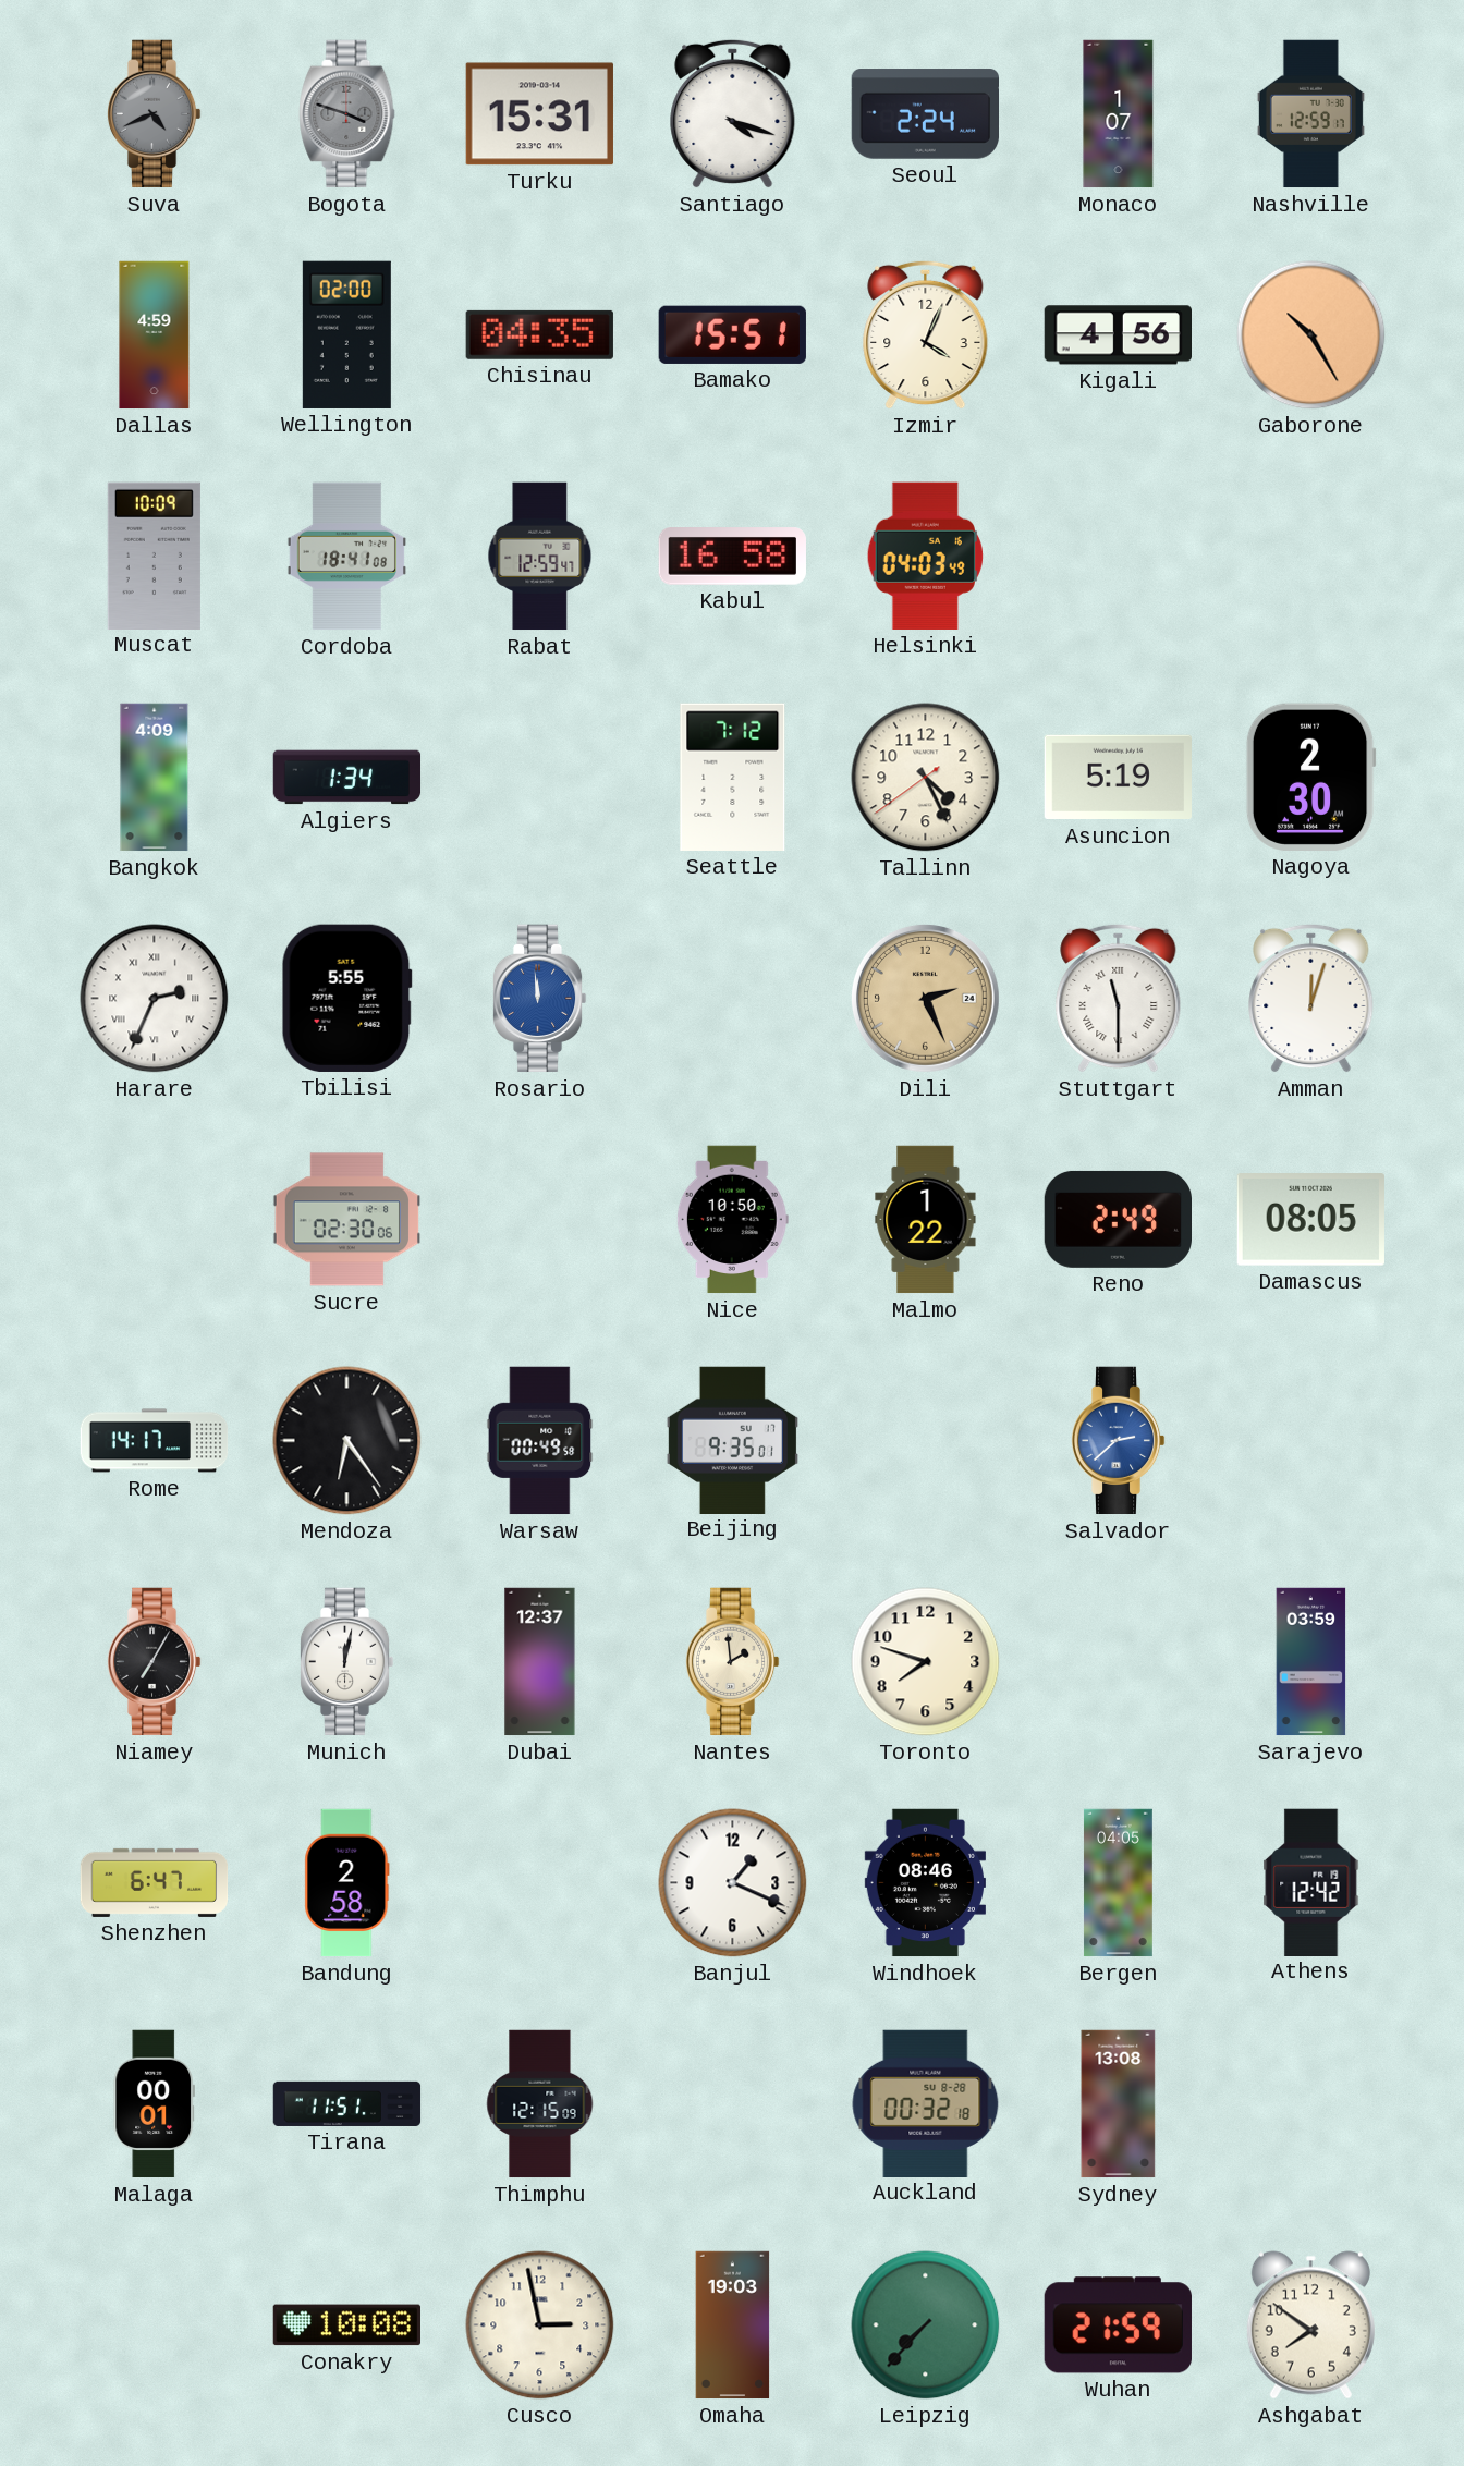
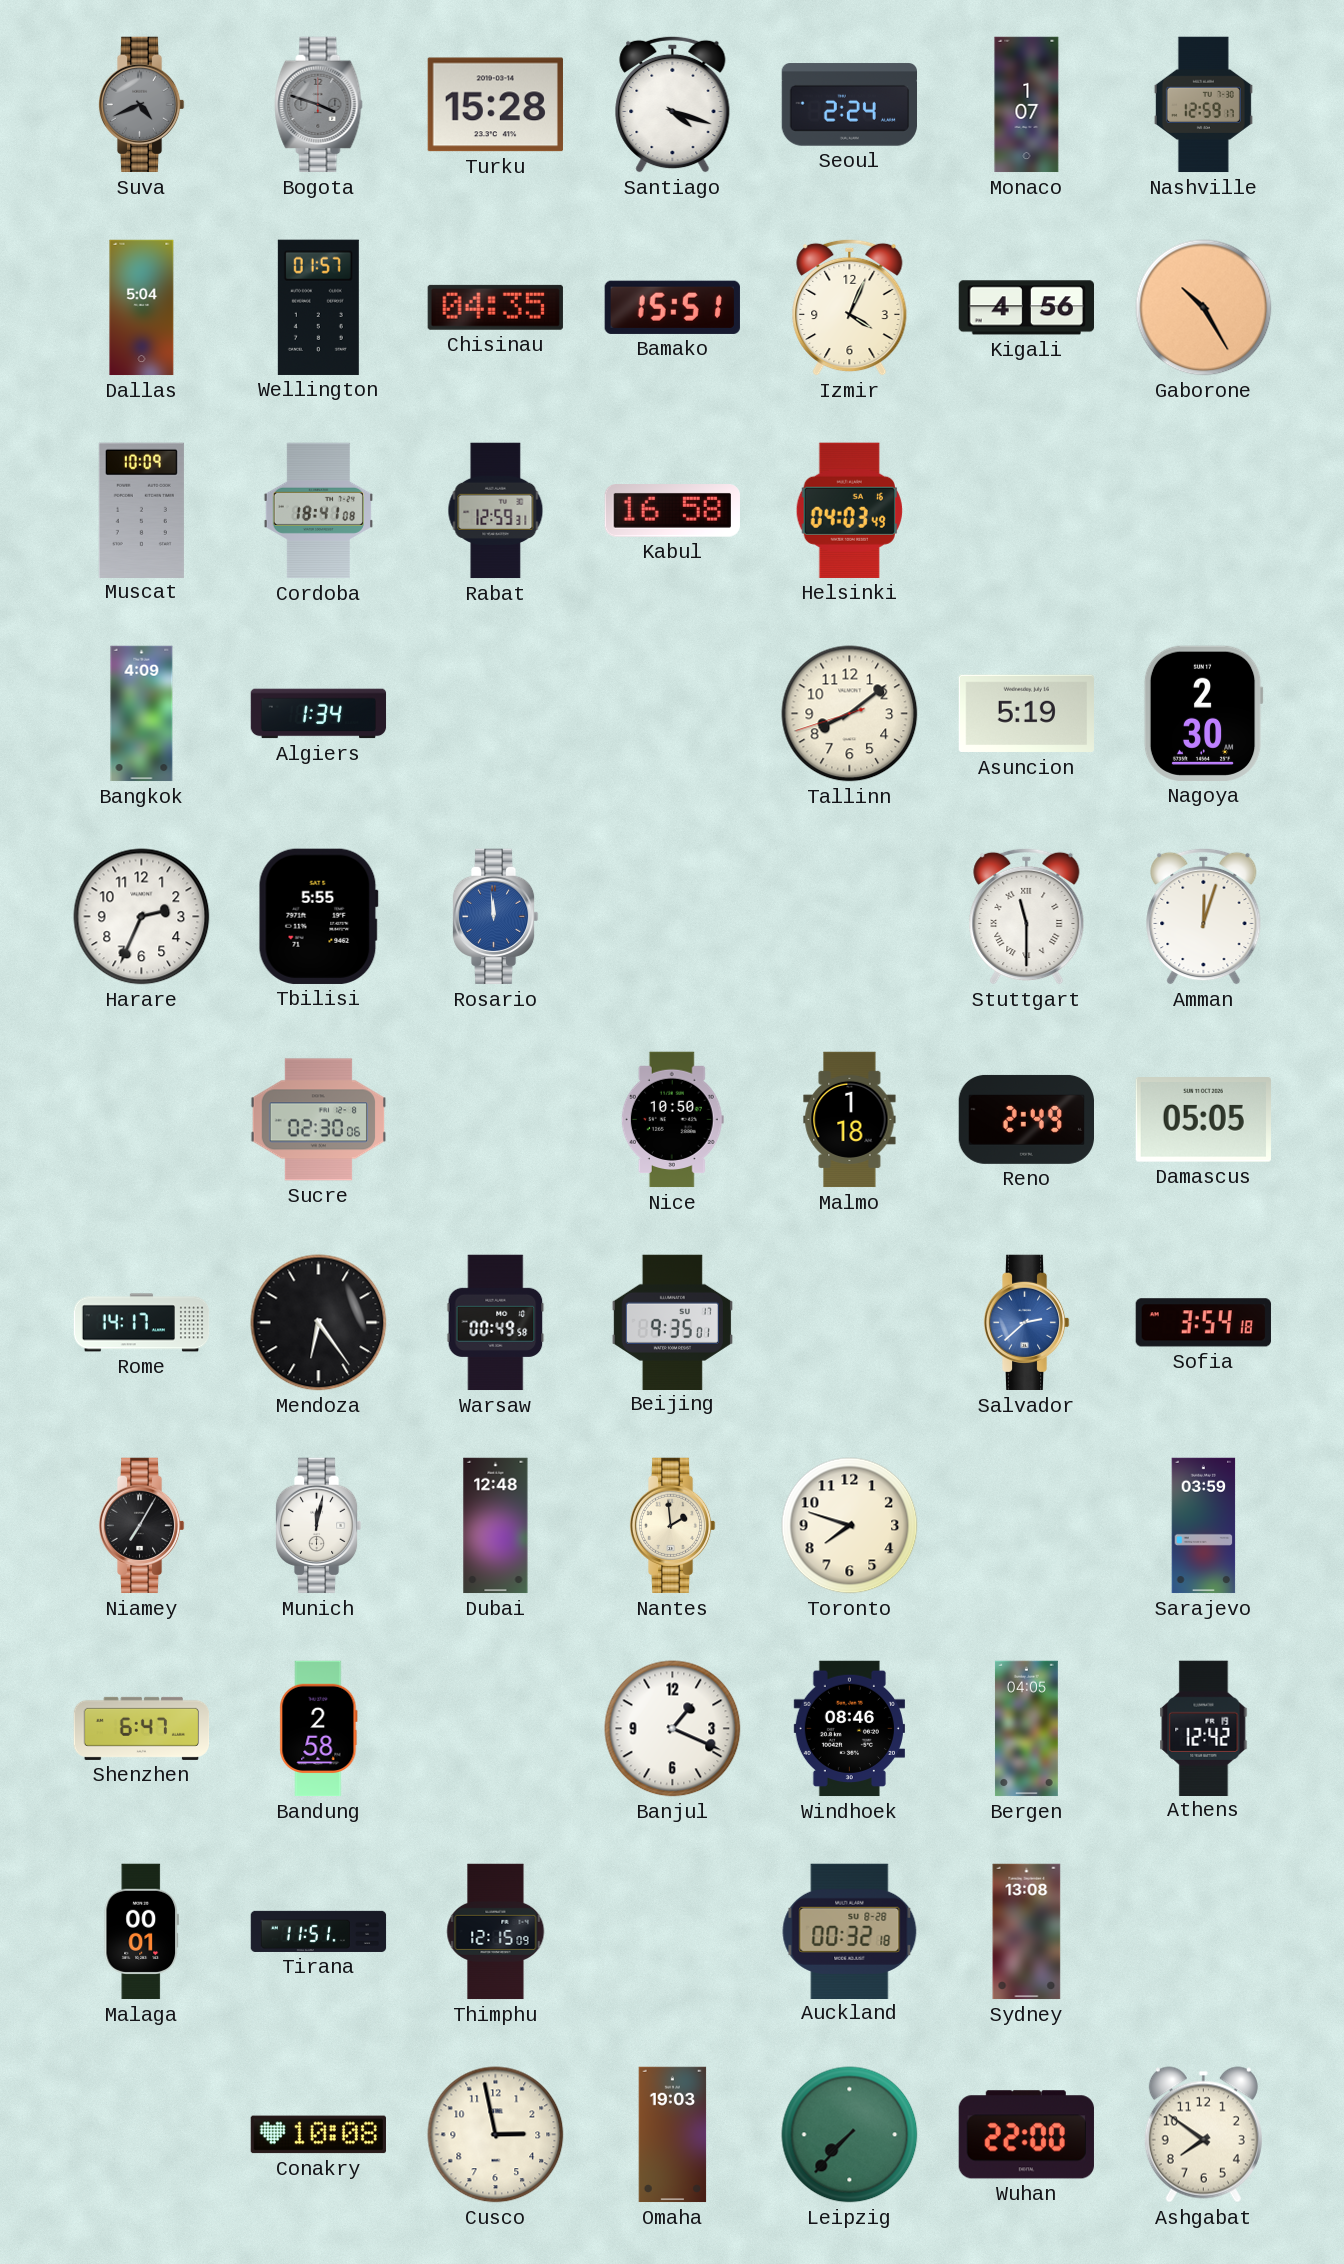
Turku: 15:31 -> 15:28 (495, 105)
Dallas: 4:59 -> 5:04 (142, 308)
Wellington: 02:00 -> 01:57 (318, 307)
Rabat: 12:59:47 -> 12:59:31 (496, 511)
Seattle: 7:12 -> none (733, 777)
Tallinn: 4:25 -> 8:08 (850, 714)
Harare numerals: Roman -> Arabic (142, 917)
Dili: 2:26 -> none (925, 998)
Malmo: 1:22 -> 1:18 (850, 1120)
Damascus: 08:05 -> 05:05 (1203, 1120)
Sofia: none -> 3:54 (1203, 1323)
Dubai: 12:37 -> 12:48 (496, 1526)
Wuhan: 21:59 -> 22:00 (1026, 2135)
